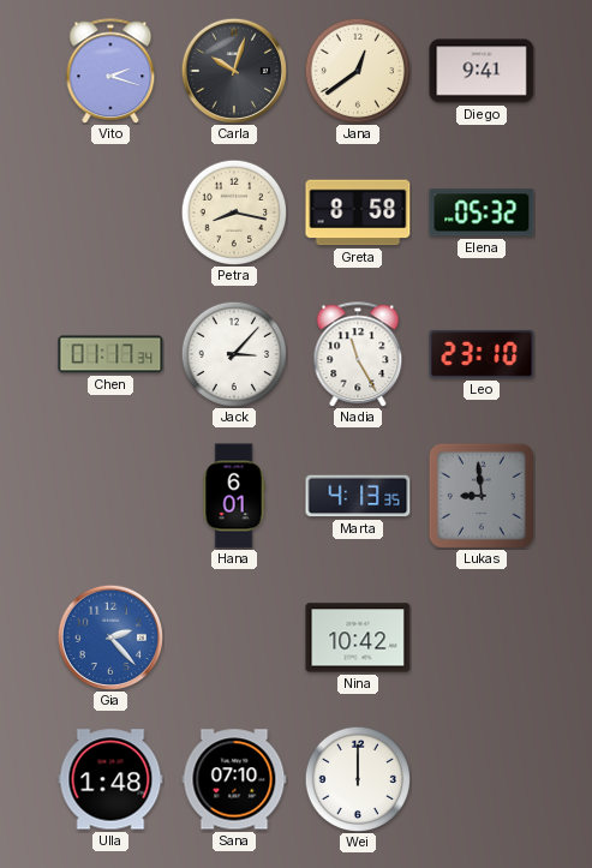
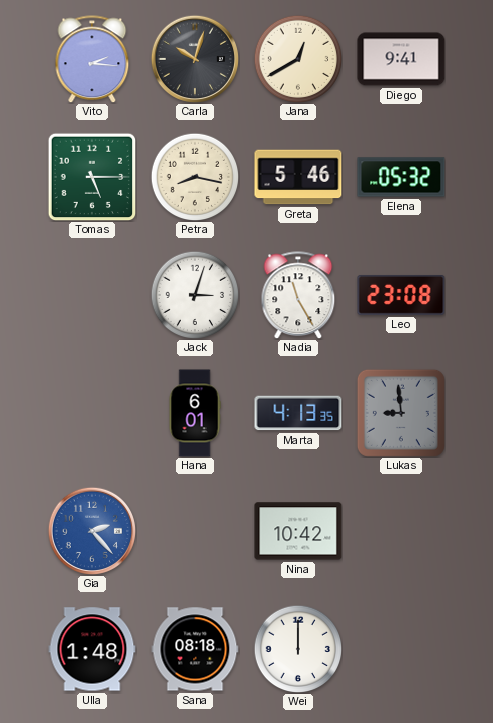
Vito: 2:18 -> 2:16 (92, 59)
Jana: 12:39 -> 12:40 (298, 59)
Tomas: none -> 5:15 (92, 177)
Greta: 8:58 -> 5:46 (298, 177)
Chen: 01:17 -> none (110, 354)
Jack: 3:07 -> 3:03 (195, 295)
Leo: 23:10 -> 23:08 (401, 295)
Sana: 07:10 -> 08:18 (195, 649)
